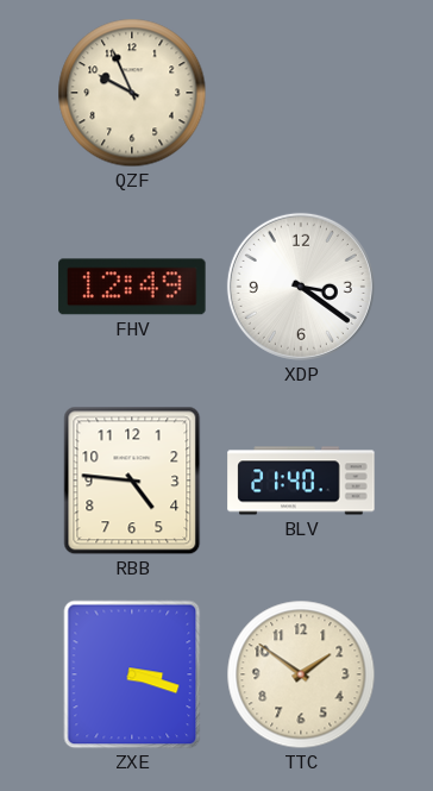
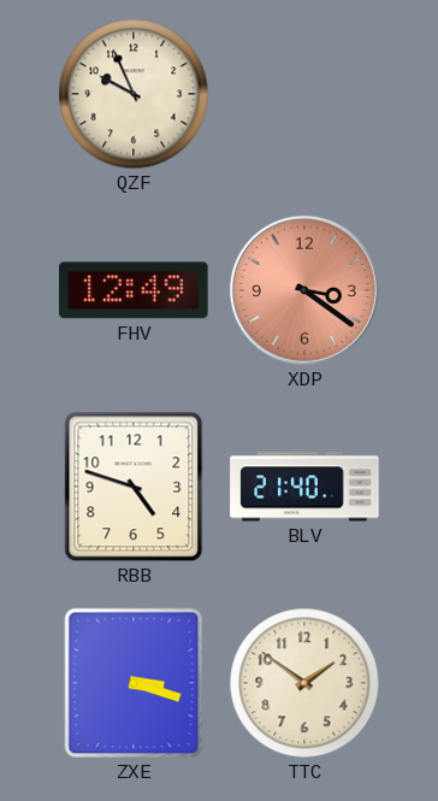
XDP dial: white -> salmon (304, 290)
RBB: 4:46 -> 4:48 (134, 487)
